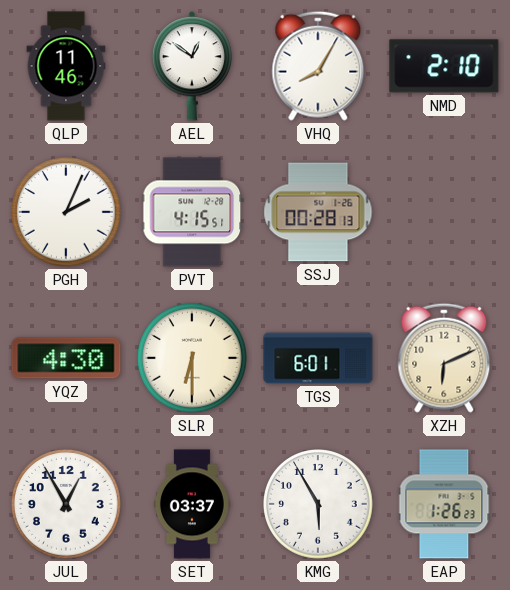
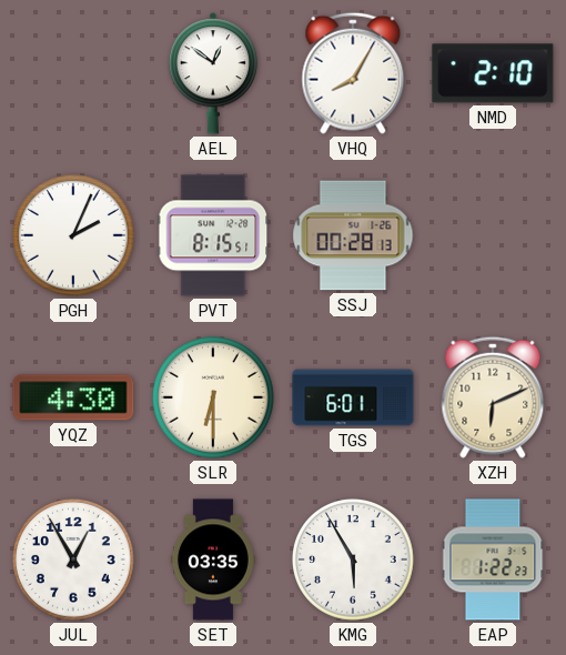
QLP: 11:46 -> none (66, 66)
PVT: 4:15 -> 8:15 (213, 235)
SET: 03:37 -> 03:35 (213, 560)
EAP: 1:26 -> 1:22 (493, 560)
